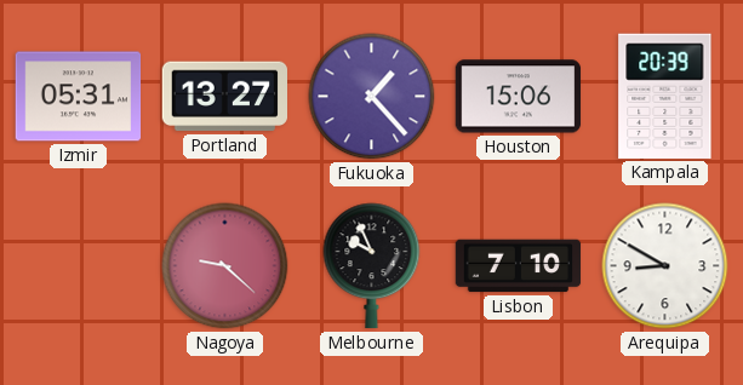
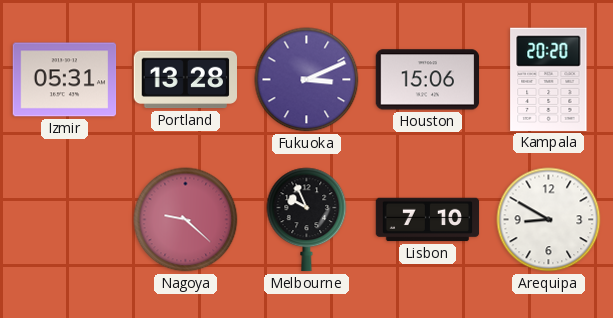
Portland: 13:27 -> 13:28 (185, 80)
Fukuoka: 1:23 -> 3:11 (307, 80)
Kampala: 20:39 -> 20:20 (549, 79)
